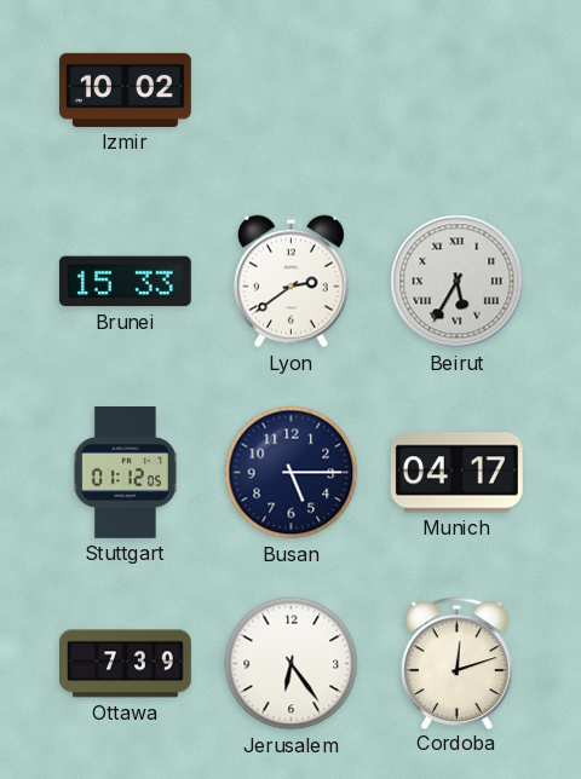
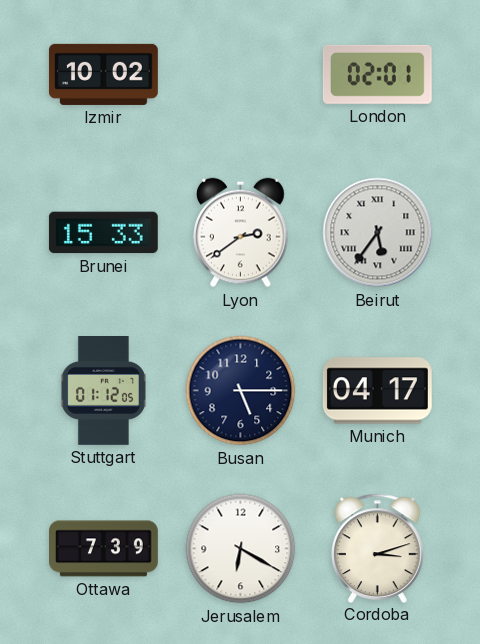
London: none -> 02:01 (377, 74)
Beirut: 5:35 -> 5:36 (378, 233)
Jerusalem: 6:24 -> 6:20 (241, 549)
Cordoba: 12:12 -> 3:12 (378, 548)
